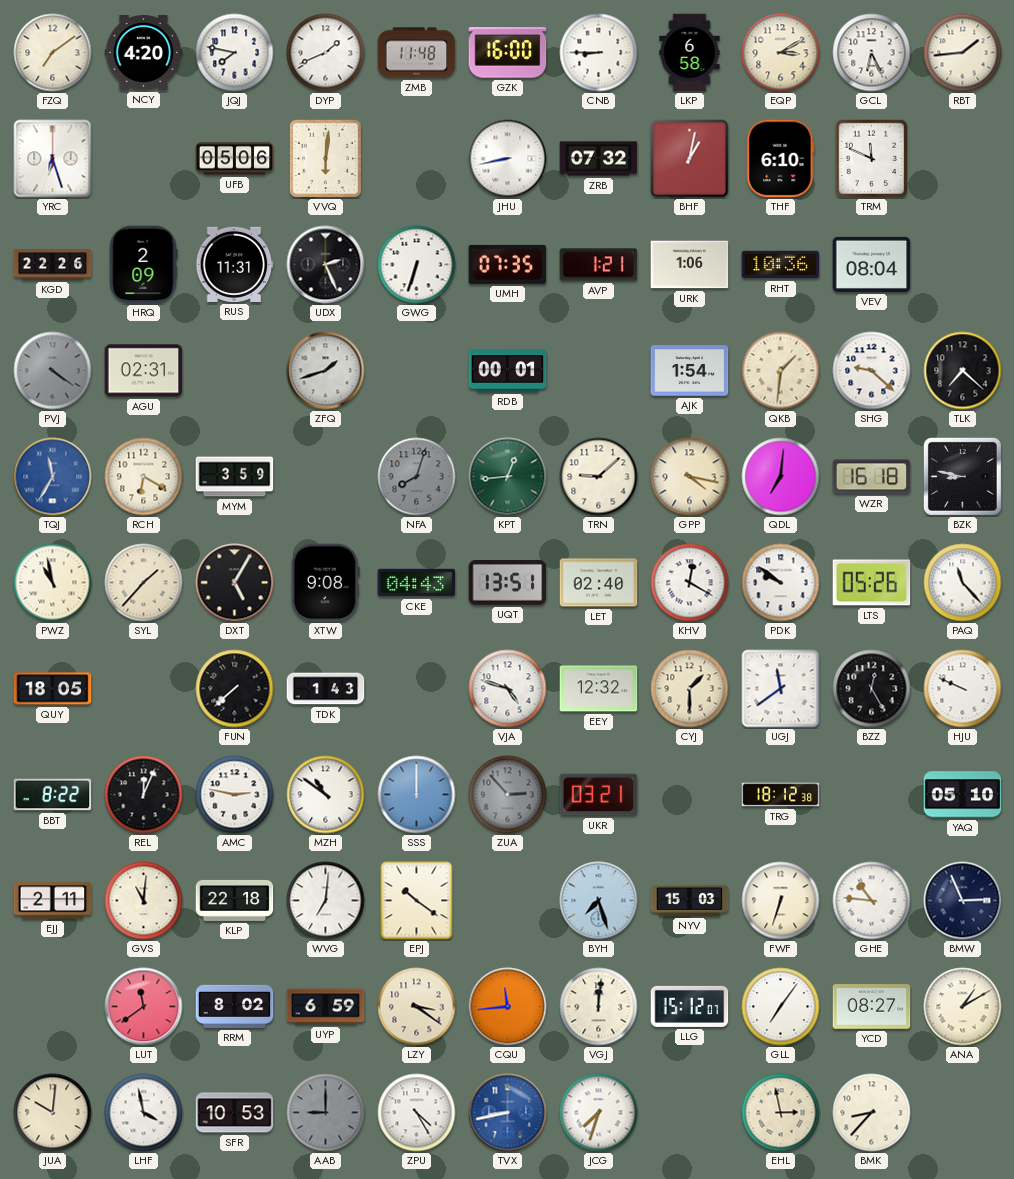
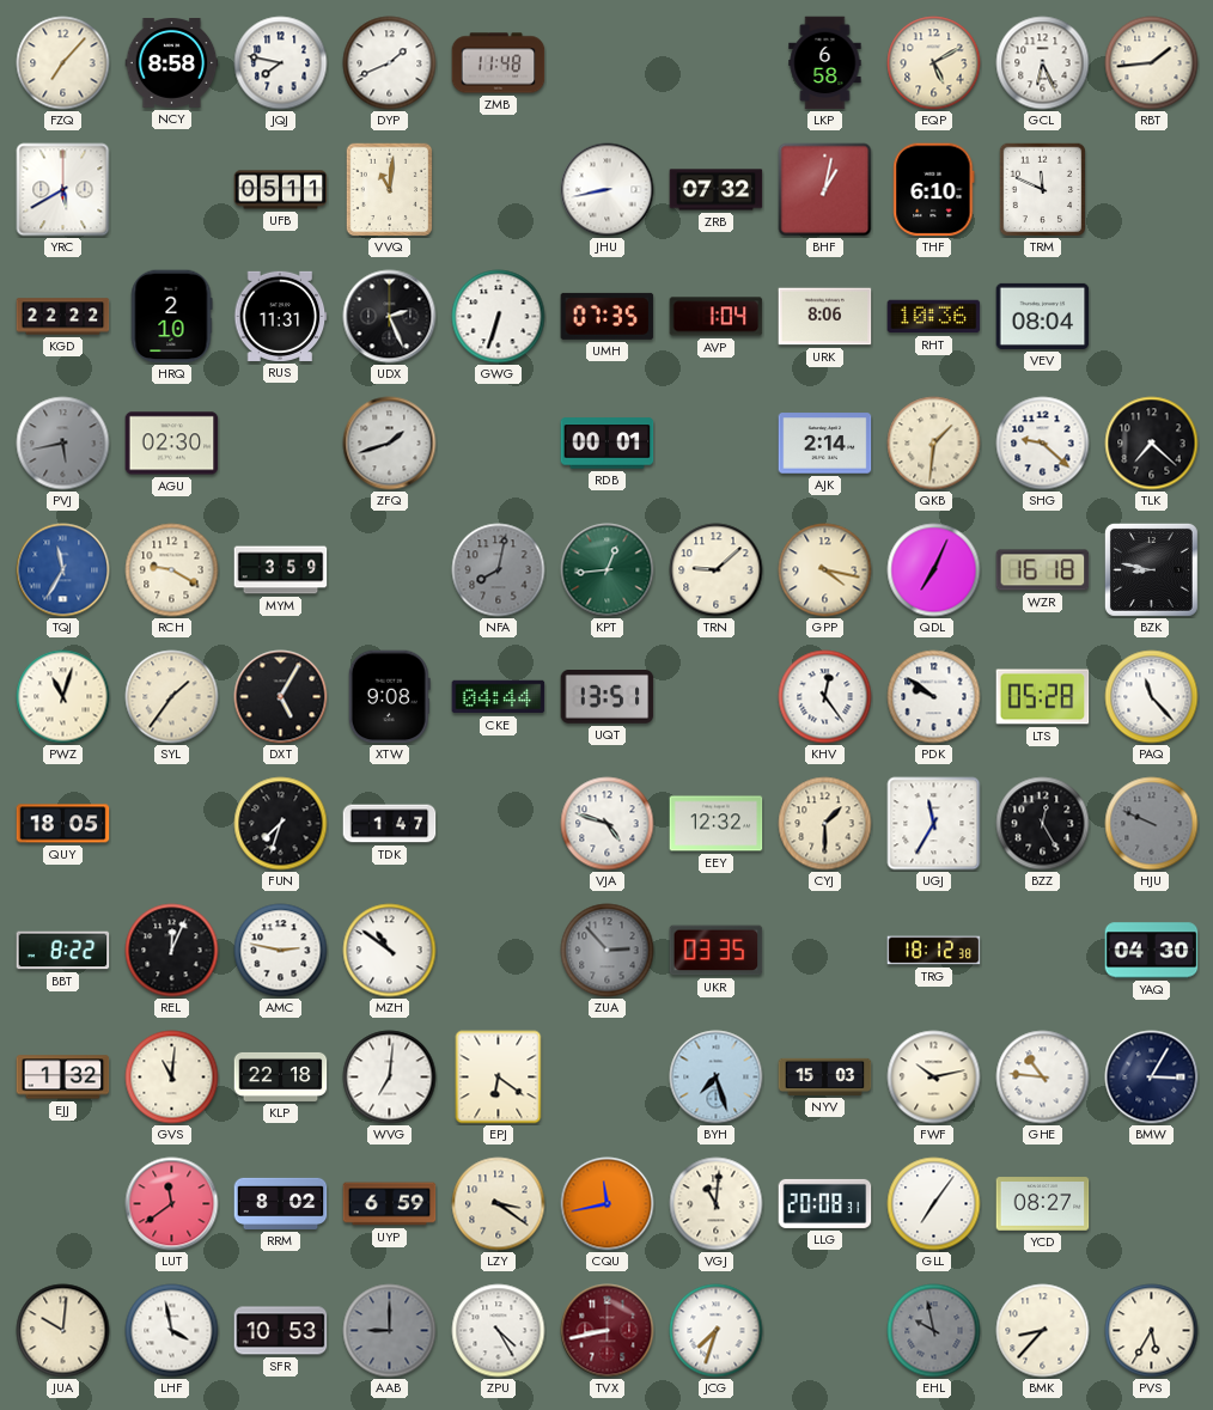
FZQ: 7:09 -> 7:07 (63, 63)
NCY: 4:20 -> 8:58 (172, 63)
GZK: 16:00 -> none (508, 53)
CNB: 8:45 -> none (599, 53)
EQP: 3:10 -> 5:10 (934, 63)
YRC: 6:27 -> 5:40 (63, 190)
UFB: 05:06 -> 05:11 (281, 190)
VVQ: 6:01 -> 11:01 (390, 189)
KGD: 22:26 -> 22:22 (63, 317)
HRQ: 2:09 -> 2:10 (171, 317)
AVP: 1:21 -> 1:04 (717, 317)
URK: 1:06 -> 8:06 (825, 317)
PVJ: 4:21 -> 5:43 (63, 444)
AGU: 02:31 -> 02:30 (172, 444)
AJK: 1:54 -> 2:14 (825, 444)
RCH: 6:20 -> 9:20 (172, 570)
NFA: 8:03 -> 8:02 (499, 570)
QDL: 7:01 -> 7:04 (934, 570)
PWZ: 10:58 -> 11:03 (63, 697)
SYL: 1:37 -> 1:36 (172, 697)
CKE: 04:43 -> 04:44 (499, 697)
LET: 02:40 -> none (599, 583)
KHV: 12:20 -> 12:24 (825, 697)
LTS: 05:26 -> 05:28 (1043, 697)
FUN: 7:38 -> 7:33 (281, 824)
TDK: 1:43 -> 1:47 (390, 824)
UGJ: 11:39 -> 11:35 (934, 824)
HJU dial: white -> grey (1152, 824)
SSS: 12:00 -> none (417, 795)
UKR: 03:21 -> 03:35 (717, 951)
YAQ: 05:10 -> 04:30 (1152, 951)
EJJ: 2:11 -> 1:32 (63, 1078)
EPJ: 10:21 -> 6:21 (499, 1078)
FWF: 6:33 -> 10:13 (934, 1078)
BMW: 2:56 -> 3:05 (1152, 1078)
CQU: 11:44 -> 11:43 (608, 1204)
VGJ: 12:01 -> 11:01 (717, 1204)
LLG: 15:12 -> 20:08 (825, 1203)
ANA: 1:10 -> none (963, 1007)
TVX dial: blue -> burgundy (608, 1331)
EHL: 2:58 -> 9:58 (934, 1331)
EHL dial: cream -> grey (934, 1331)
PVS: none -> 5:35 (1152, 1331)
